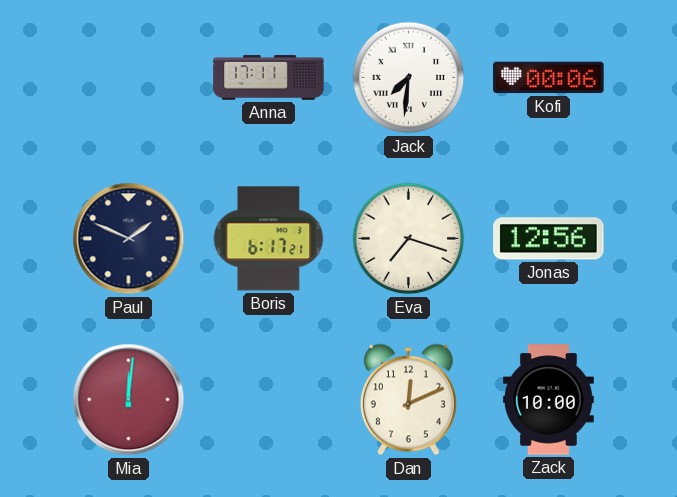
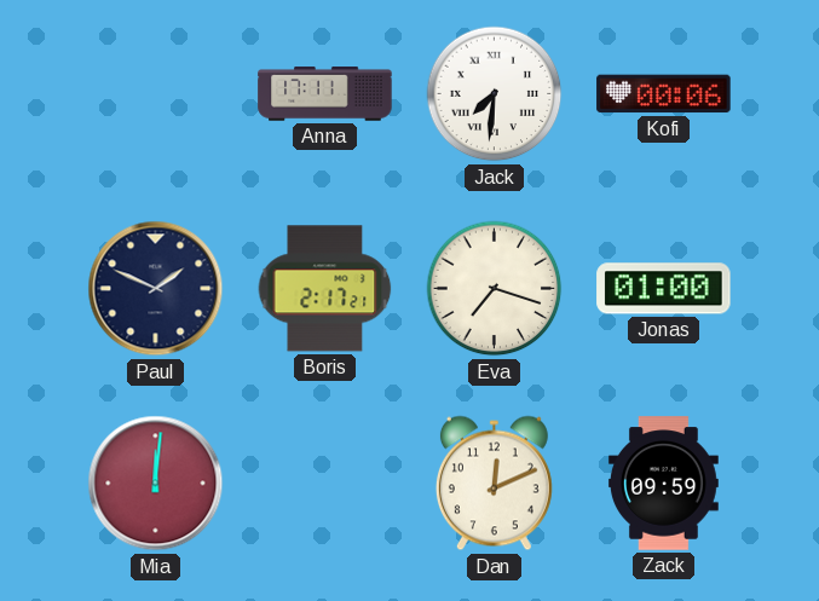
Boris: 6:17 -> 2:17 (325, 289)
Jonas: 12:56 -> 01:00 (664, 289)
Zack: 10:00 -> 09:59 (663, 484)
